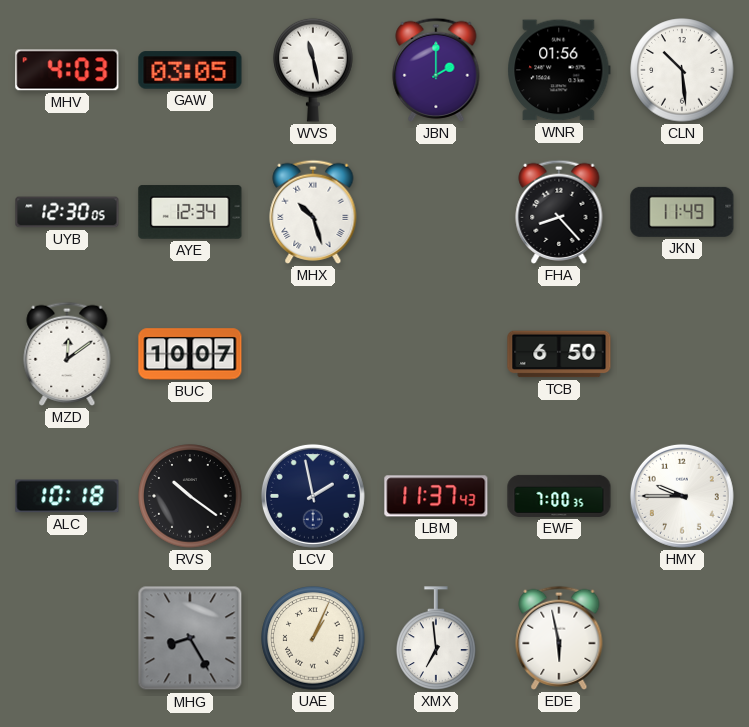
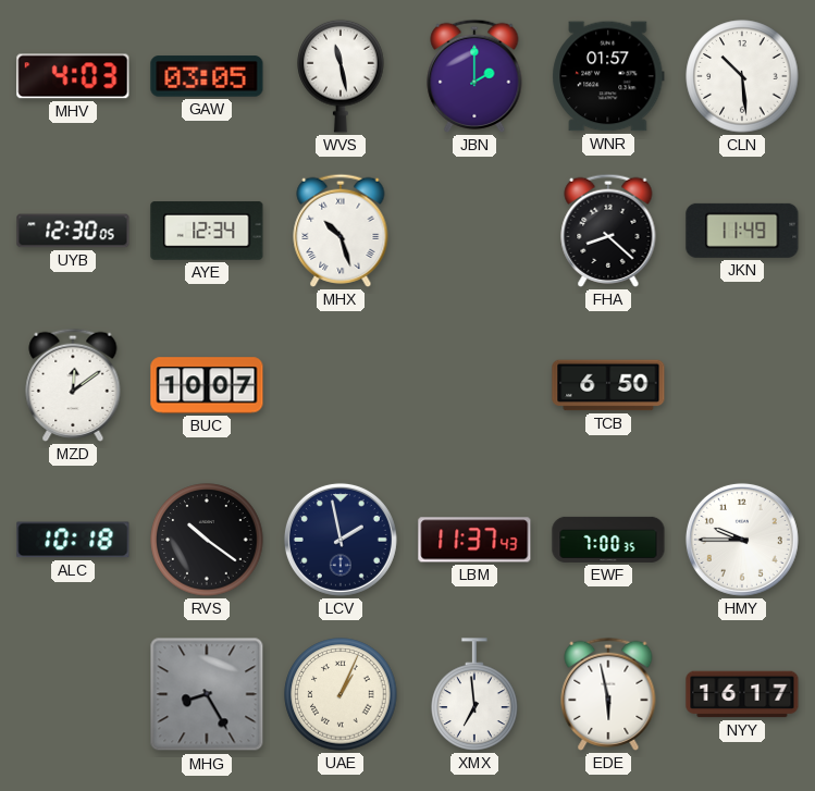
WNR: 01:56 -> 01:57 (608, 76)
FHA: 8:23 -> 8:22 (608, 231)
NYY: none -> 16:17 (742, 694)
